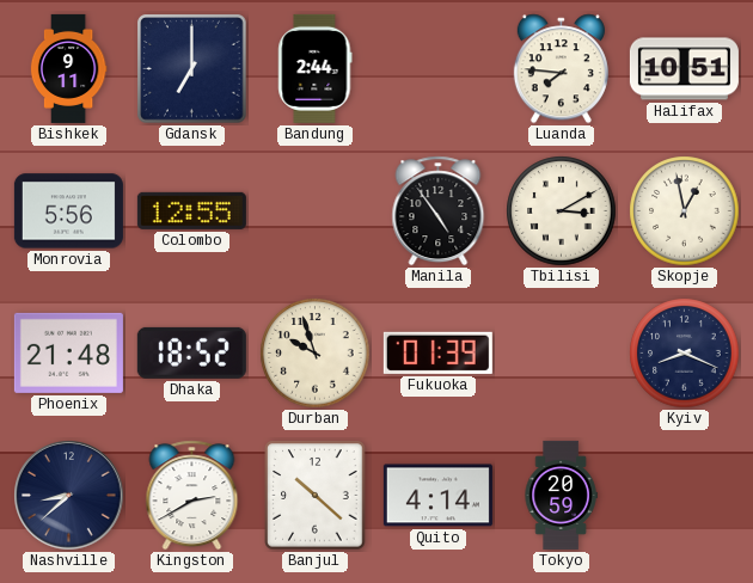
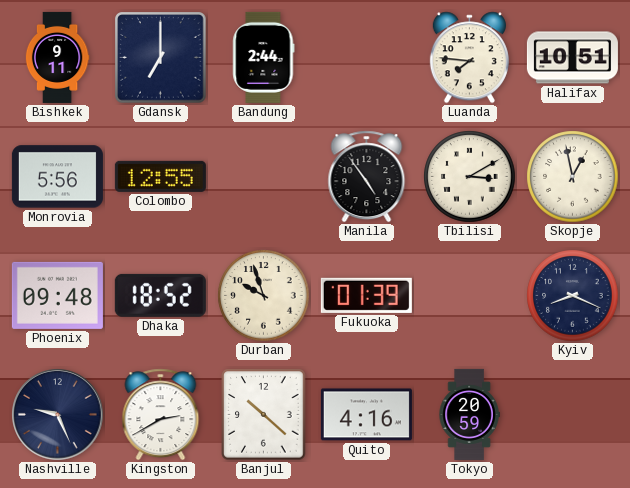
Phoenix: 21:48 -> 09:48 (57, 295)
Nashville: 8:38 -> 9:26 (58, 415)
Quito: 4:14 -> 4:16 (366, 415)
